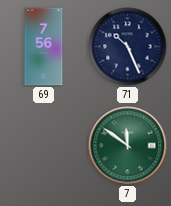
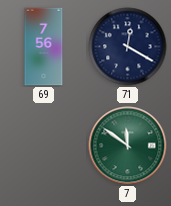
71: 10:26 -> 12:20 (128, 47)
